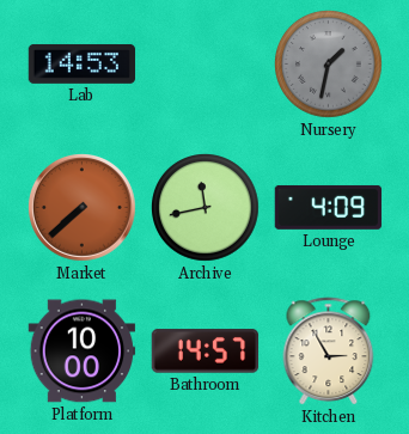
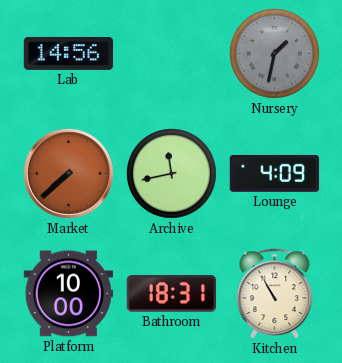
Lab: 14:53 -> 14:56 (69, 53)
Bathroom: 14:57 -> 18:31 (172, 294)
Kitchen: 2:55 -> 10:55 (275, 294)
